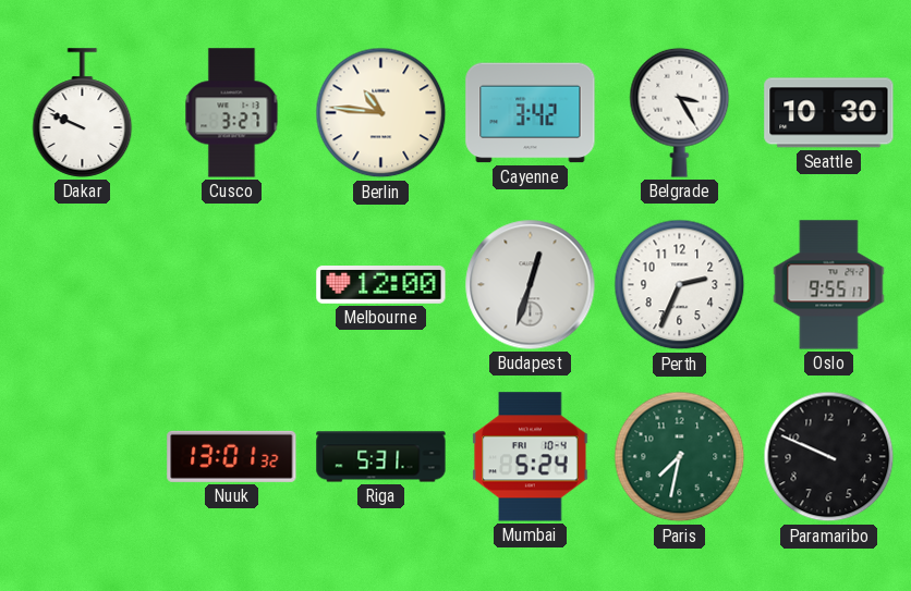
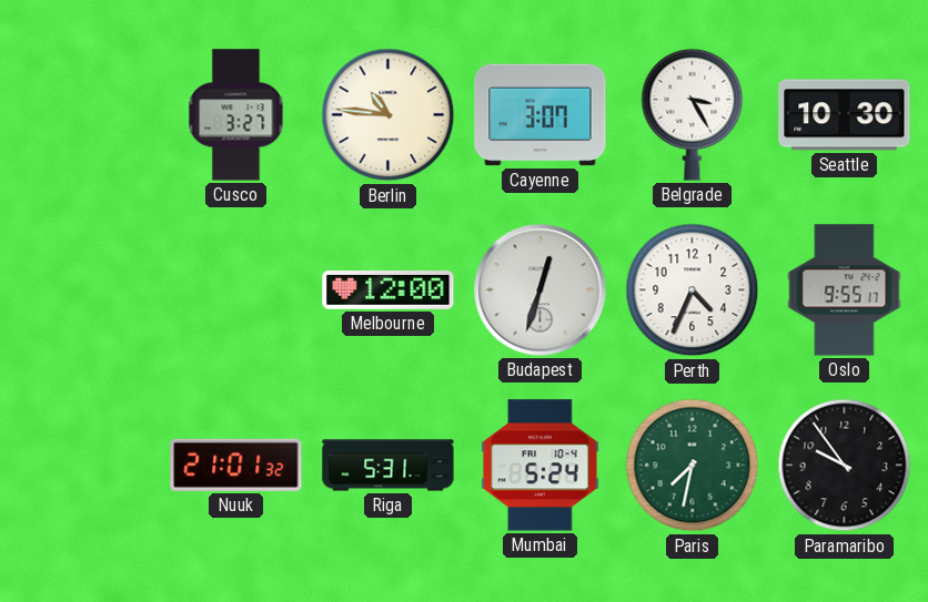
Dakar: 9:49 -> none (83, 113)
Cayenne: 3:42 -> 3:07 (541, 115)
Perth: 2:34 -> 4:34 (693, 290)
Nuuk: 13:01 -> 21:01 (236, 465)
Paramaribo: 9:49 -> 9:54 (845, 466)
